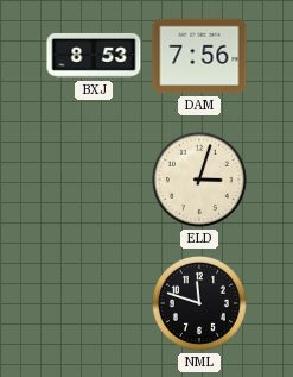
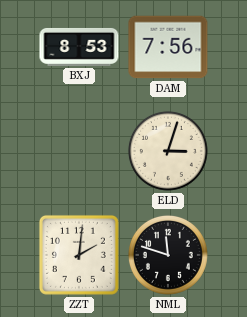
ZZT: none -> 2:01 (79, 255)
